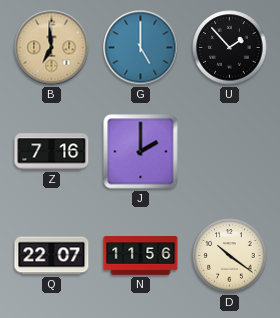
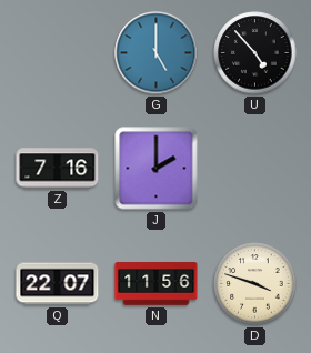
B: 6:59 -> none (52, 48)
U: 1:53 -> 4:53 (255, 53)
D: 10:21 -> 3:48 (255, 284)
